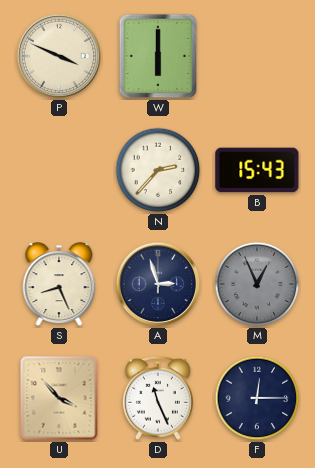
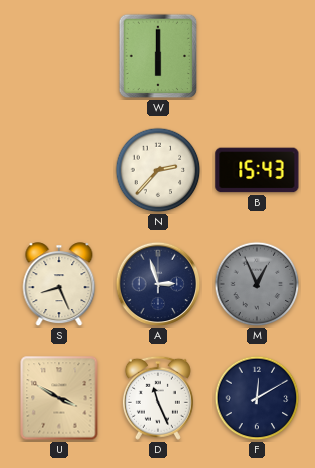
P: 3:49 -> none (59, 56)
U: 3:53 -> 3:50 (59, 398)
F: 12:15 -> 12:10 (257, 398)
